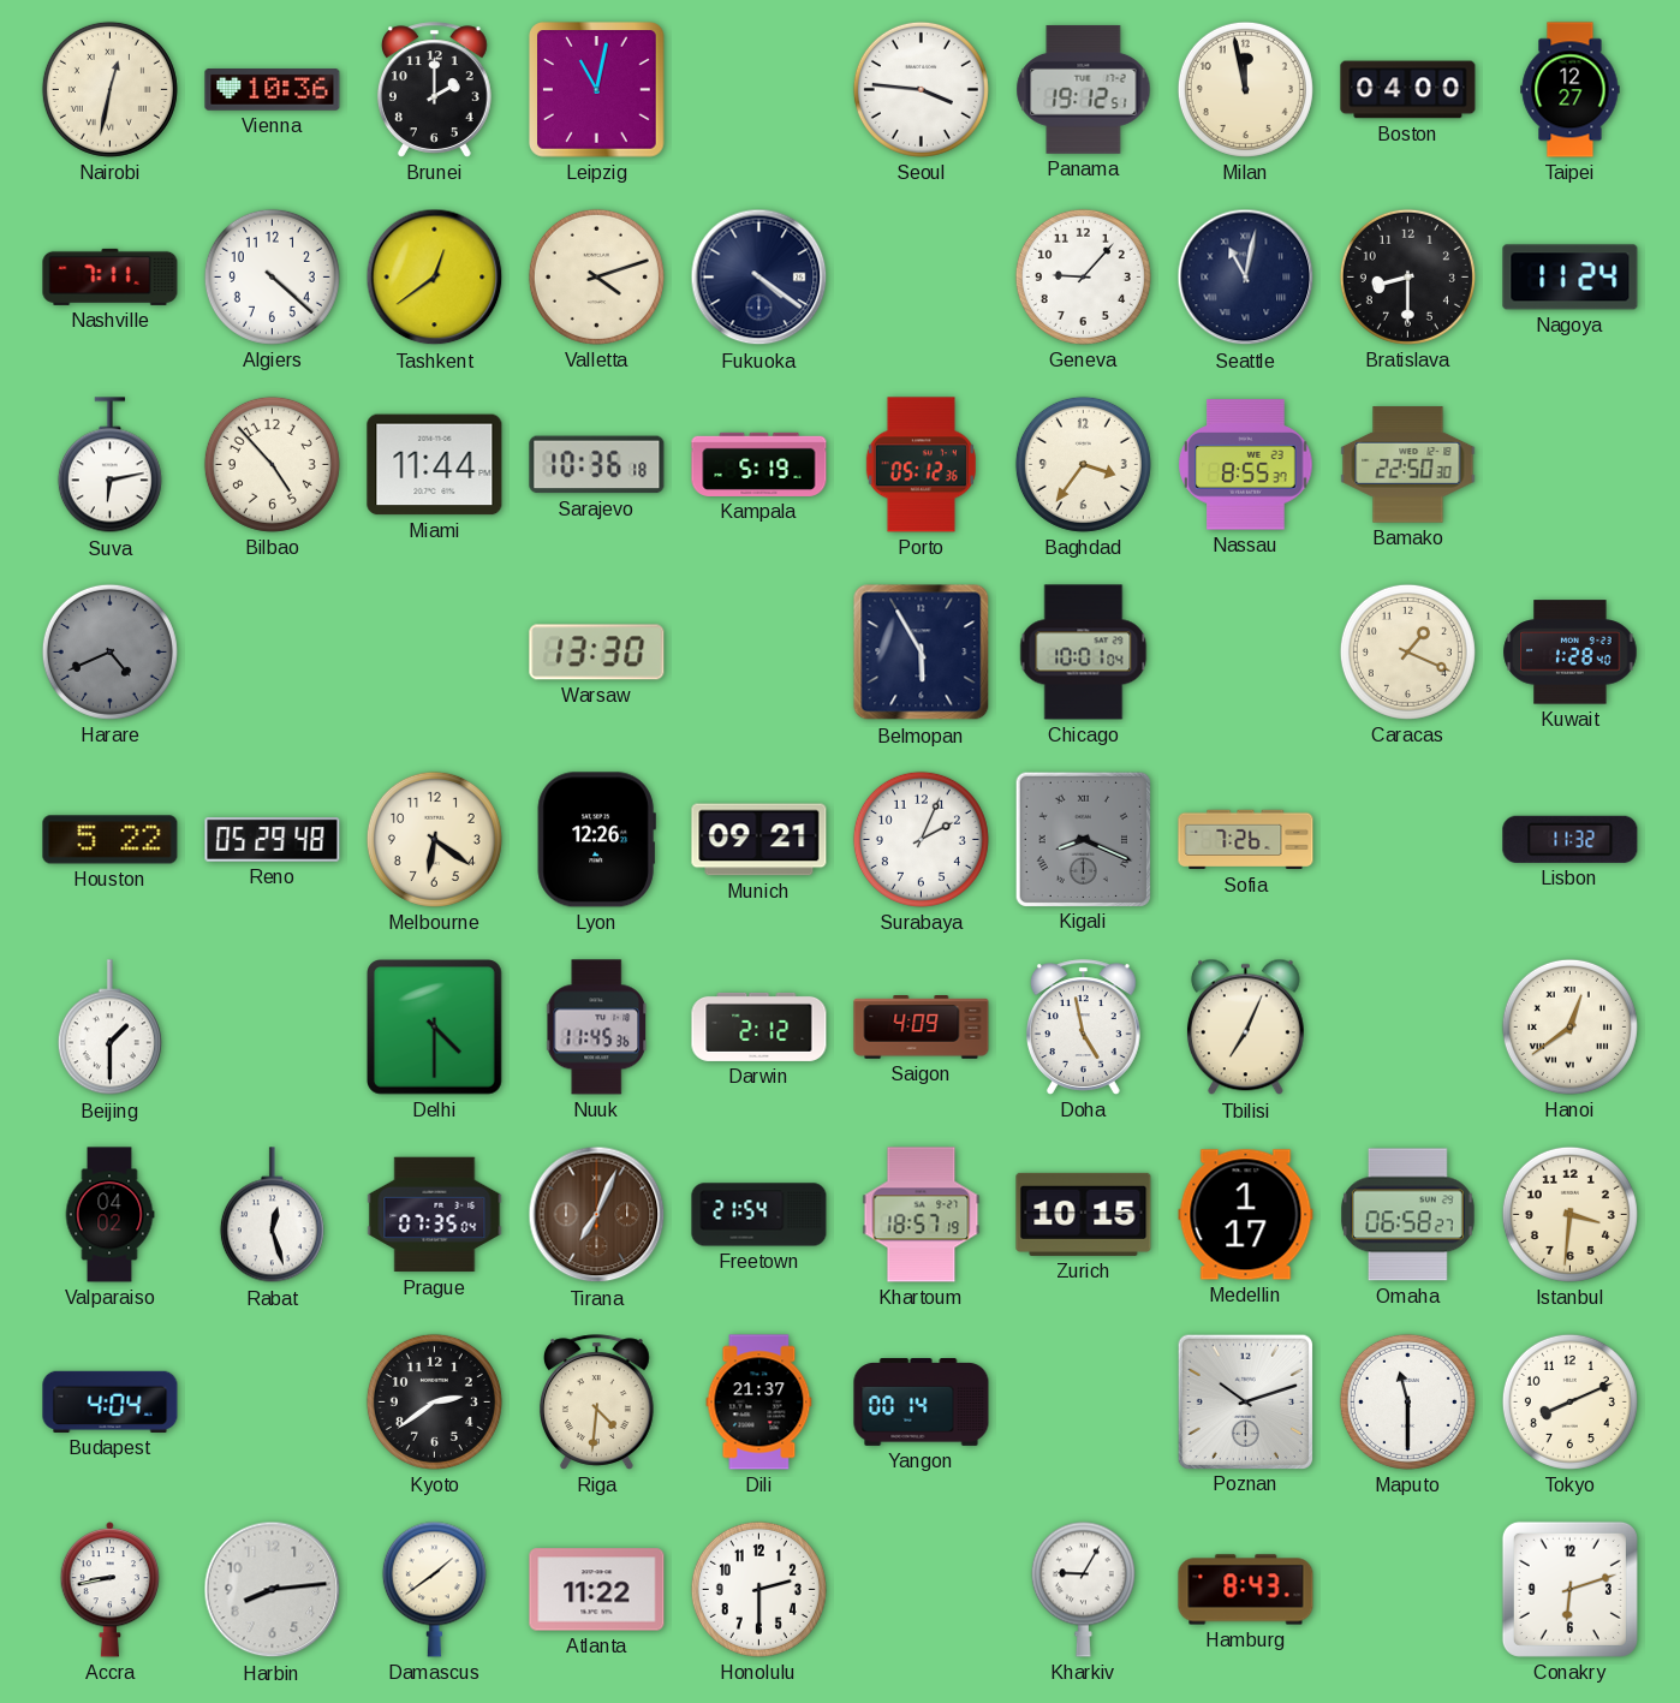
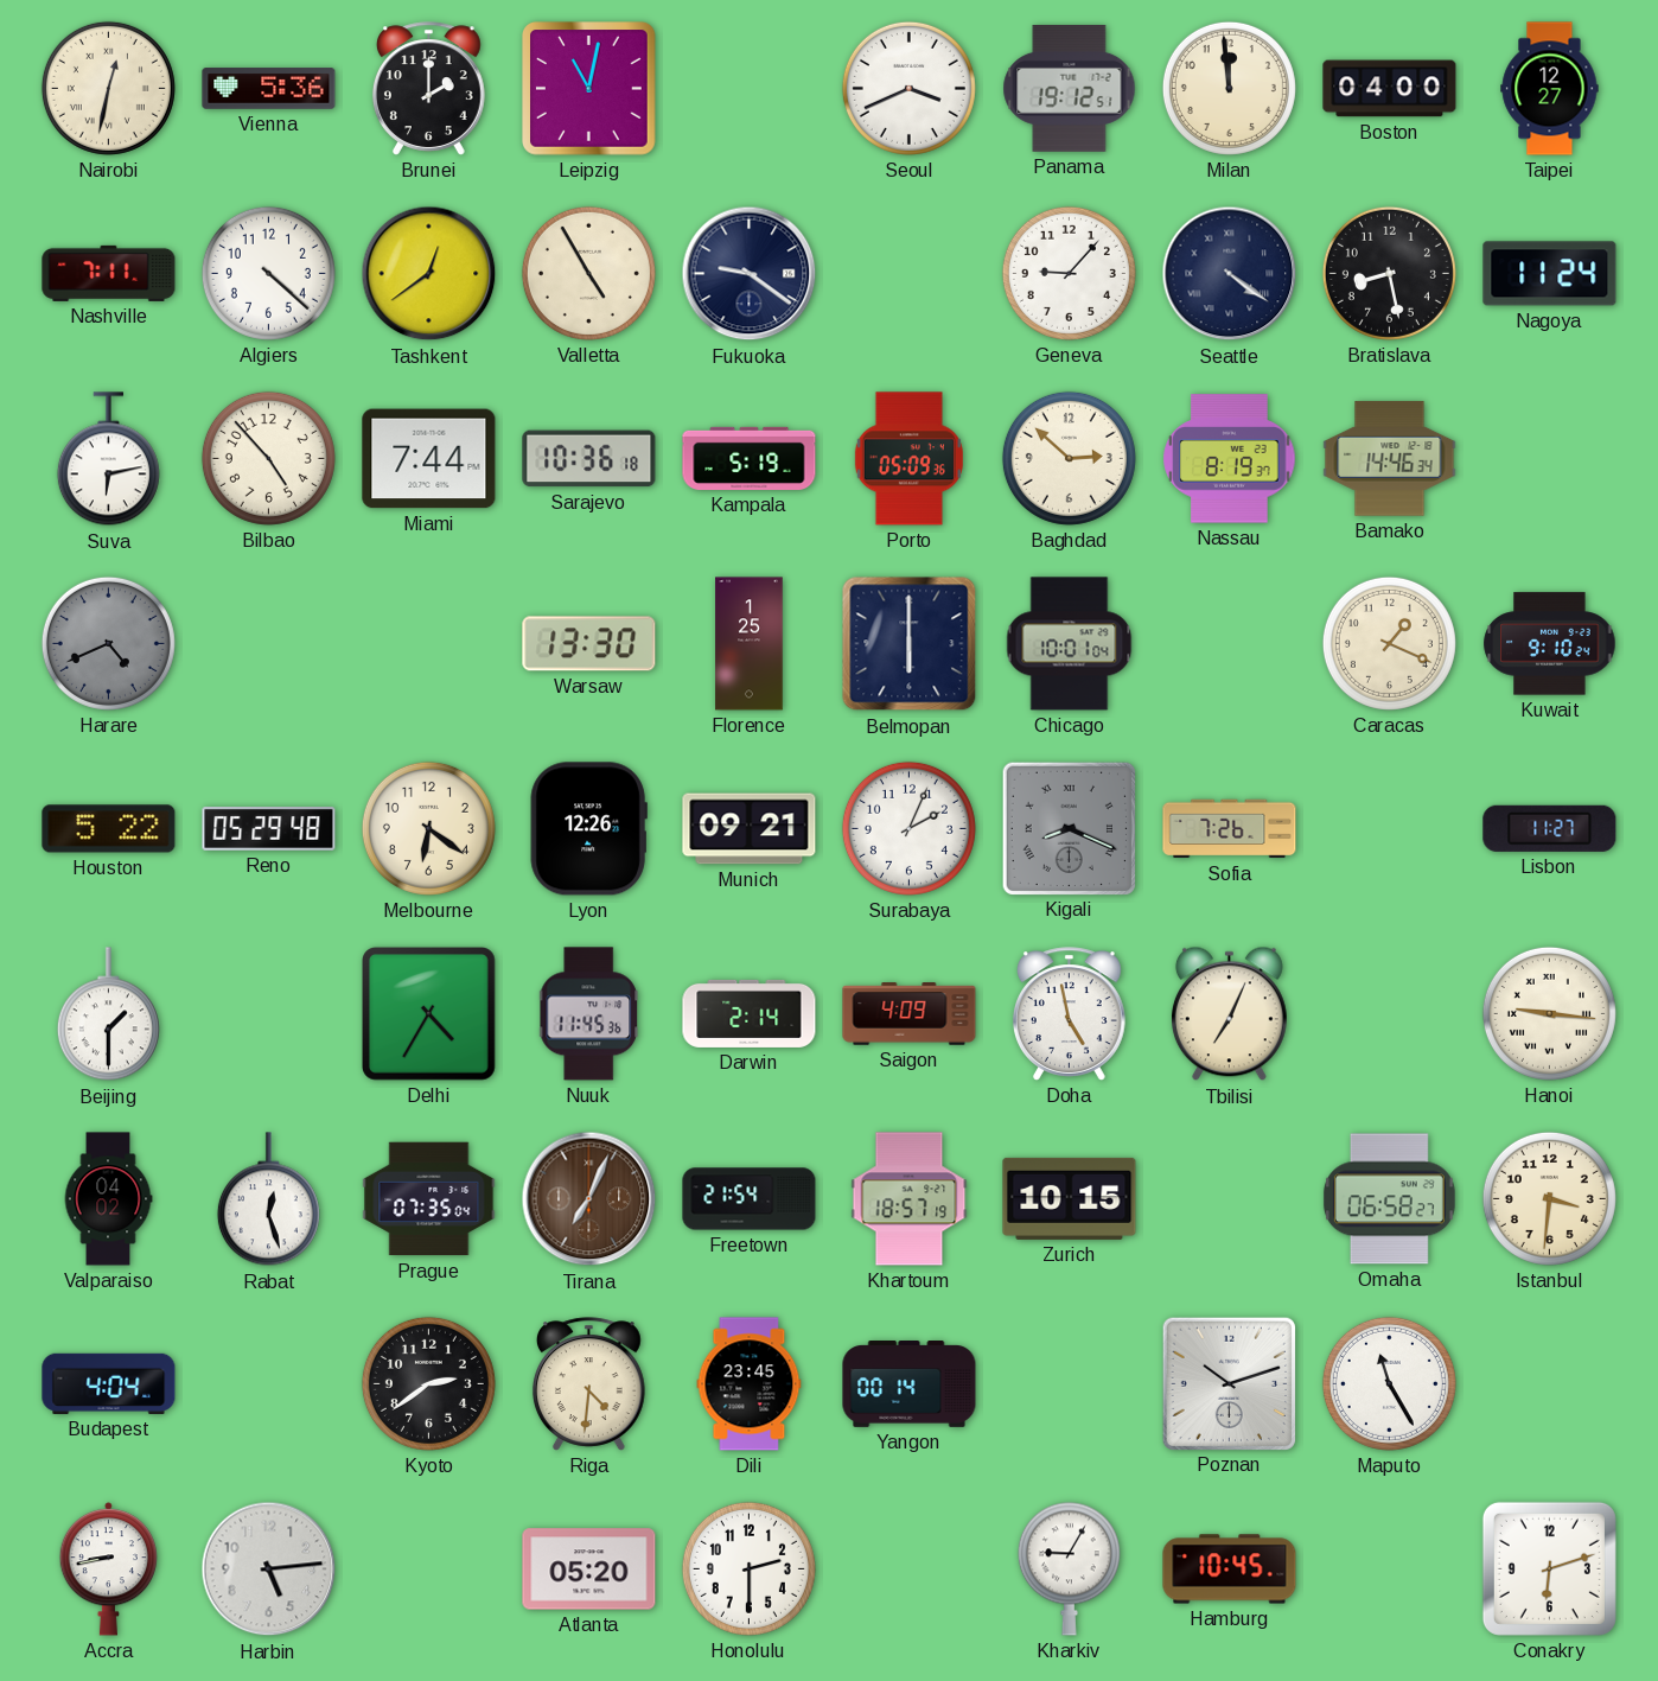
Vienna: 10:36 -> 5:36 (269, 89)
Seoul: 3:46 -> 3:41 (908, 88)
Milan: 11:58 -> 11:59 (1229, 88)
Valletta: 4:12 -> 4:55 (588, 273)
Fukuoka: 4:21 -> 9:21 (750, 274)
Seattle: 11:02 -> 4:21 (1230, 274)
Bratislava: 8:30 -> 8:28 (1389, 273)
Miami: 11:44 -> 7:44 (429, 459)
Porto: 05:12 -> 05:09 (908, 459)
Baghdad: 3:36 -> 2:52 (1069, 458)
Nassau: 8:55 -> 8:19 (1230, 459)
Bamako: 22:50 -> 14:46 (1390, 459)
Florence: none -> 1:25 (750, 644)
Belmopan: 5:55 -> 6:00 (910, 644)
Kuwait: 1:28 -> 9:10 (1550, 644)
Lisbon: 11:32 -> 11:27 (1550, 828)
Delhi: 4:30 -> 4:35 (429, 1014)
Darwin: 2:12 -> 2:14 (750, 1013)
Hanoi: 12:39 -> 9:16 (1549, 1013)
Medellin: 1:17 -> none (1246, 1215)
Dili: 21:37 -> 23:45 (750, 1384)
Maputo: 11:30 -> 11:25 (1389, 1383)
Tokyo: 8:11 -> none (1569, 1401)
Harbin: 8:14 -> 5:14 (269, 1569)
Damascus: 1:39 -> none (434, 1589)
Atlanta: 11:22 -> 05:20 (589, 1569)
Hamburg: 8:43 -> 10:45 (1230, 1569)
